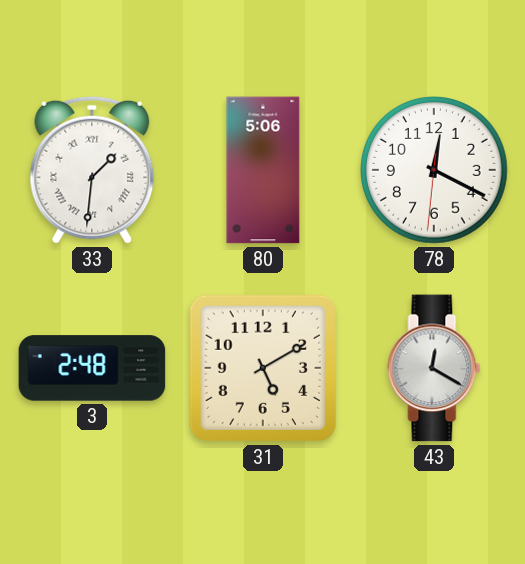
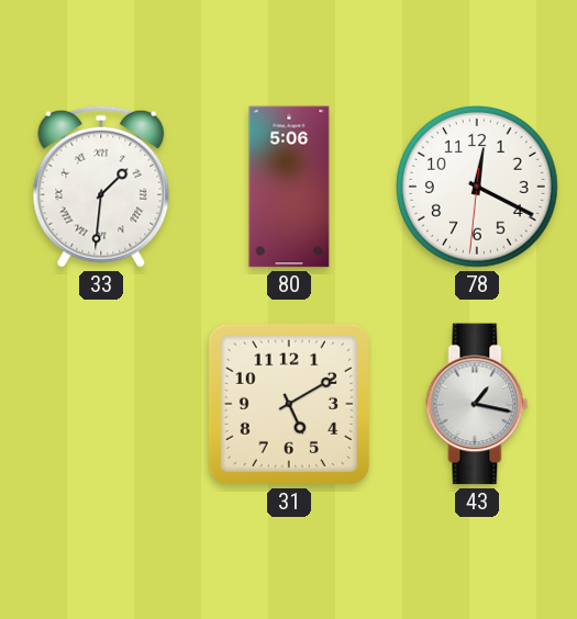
3: 2:48 -> none (92, 368)
43: 12:20 -> 1:17 (477, 404)
